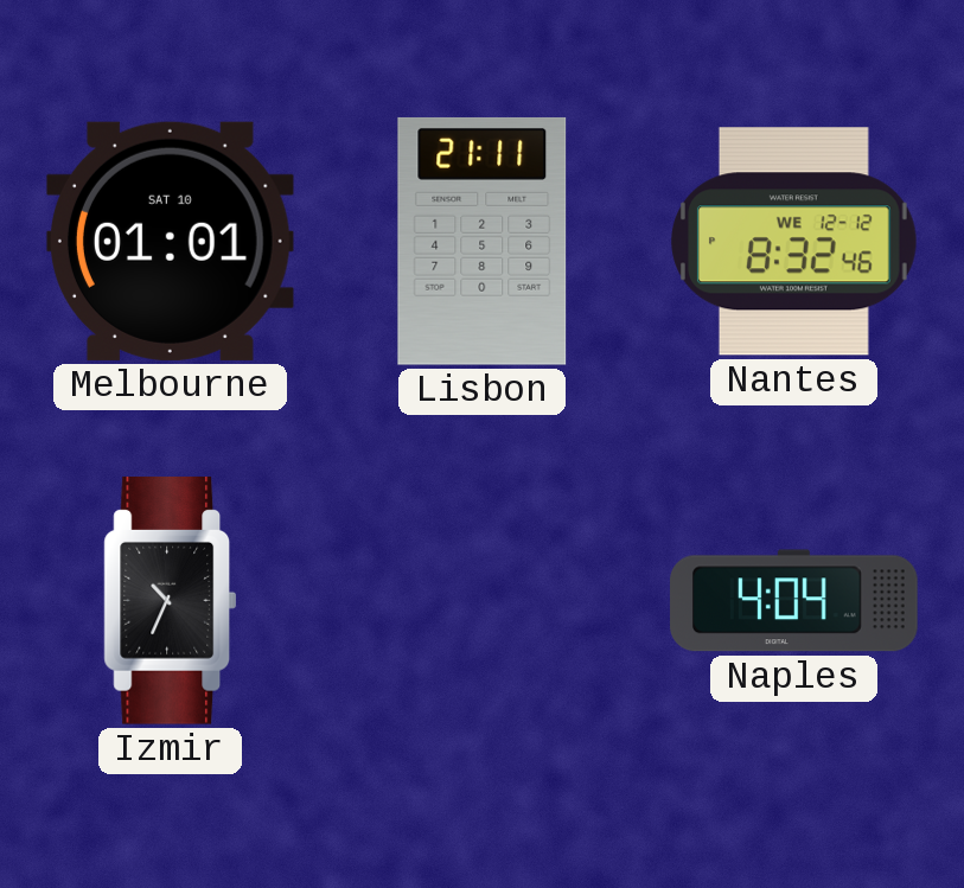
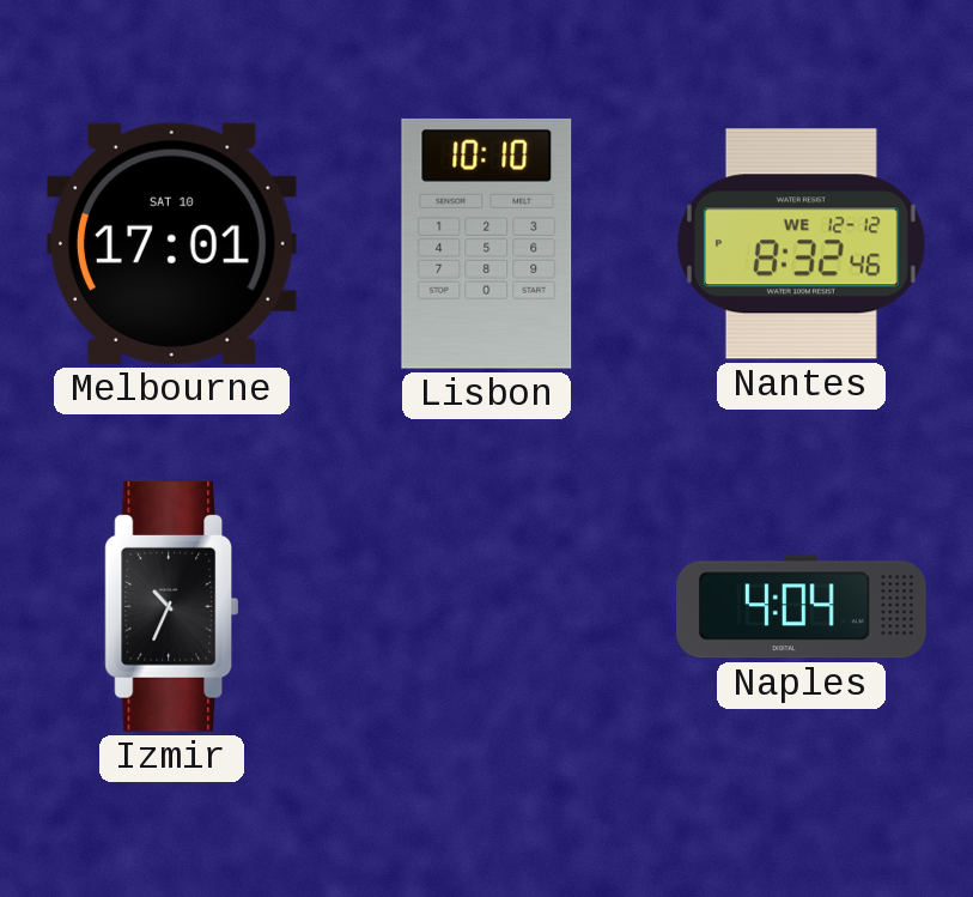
Melbourne: 01:01 -> 17:01 (171, 243)
Lisbon: 21:11 -> 10:10 (487, 243)
